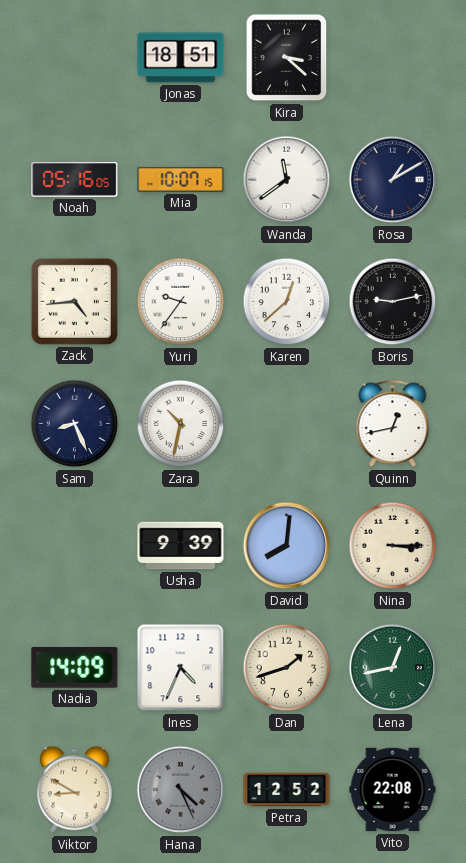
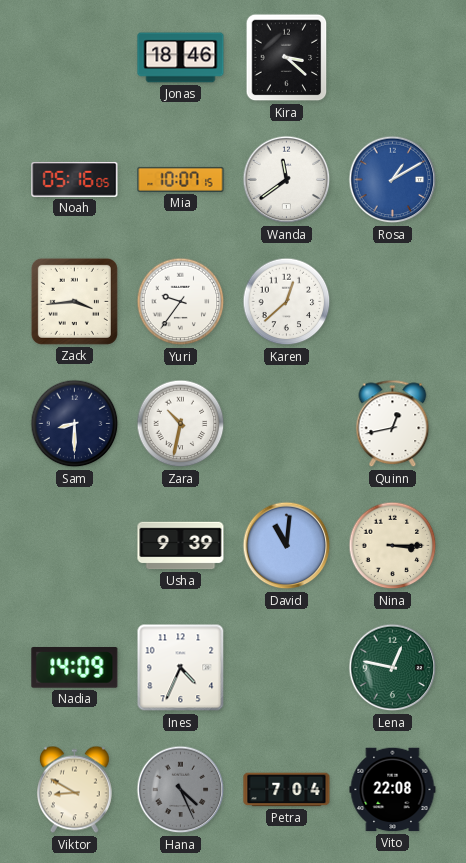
Jonas: 18:51 -> 18:46 (181, 58)
Rosa dial: navy -> blue (393, 180)
Zack: 4:44 -> 3:44 (74, 301)
Boris: 9:13 -> none (393, 302)
Sam: 8:26 -> 8:30 (75, 424)
David: 8:01 -> 11:01 (287, 546)
Dan: 1:42 -> none (287, 668)
Lena: 12:43 -> 12:47 (393, 668)
Petra: 12:52 -> 7:04 (287, 790)
